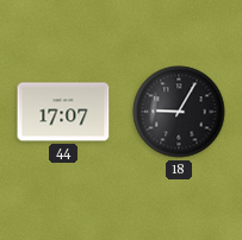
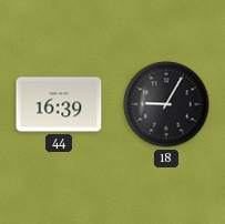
44: 17:07 -> 16:39 (59, 104)
